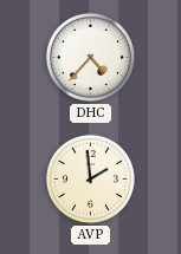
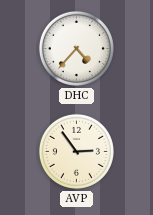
AVP: 1:59 -> 2:54 (76, 151)
